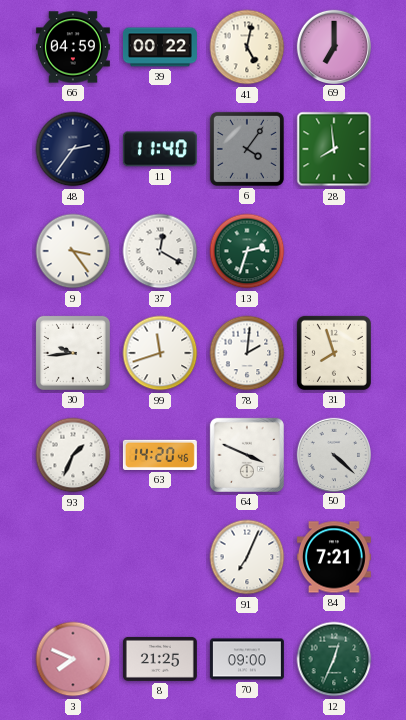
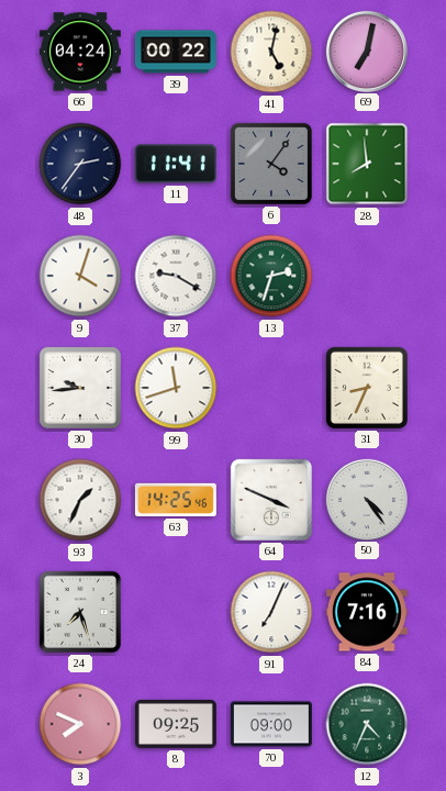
66: 04:59 -> 04:24 (80, 52)
69: 7:00 -> 7:02 (366, 51)
11: 11:40 -> 11:41 (176, 164)
9: 3:24 -> 4:03 (80, 276)
37: 12:20 -> 9:20 (176, 276)
78: 2:01 -> none (247, 353)
31: 7:57 -> 8:34 (367, 388)
63: 14:20 -> 14:25 (176, 500)
50: 4:22 -> 4:24 (366, 499)
24: none -> 7:27 (80, 612)
84: 7:21 -> 7:16 (367, 612)
8: 21:25 -> 09:25 (176, 724)
12: 12:34 -> 4:34 (367, 724)
